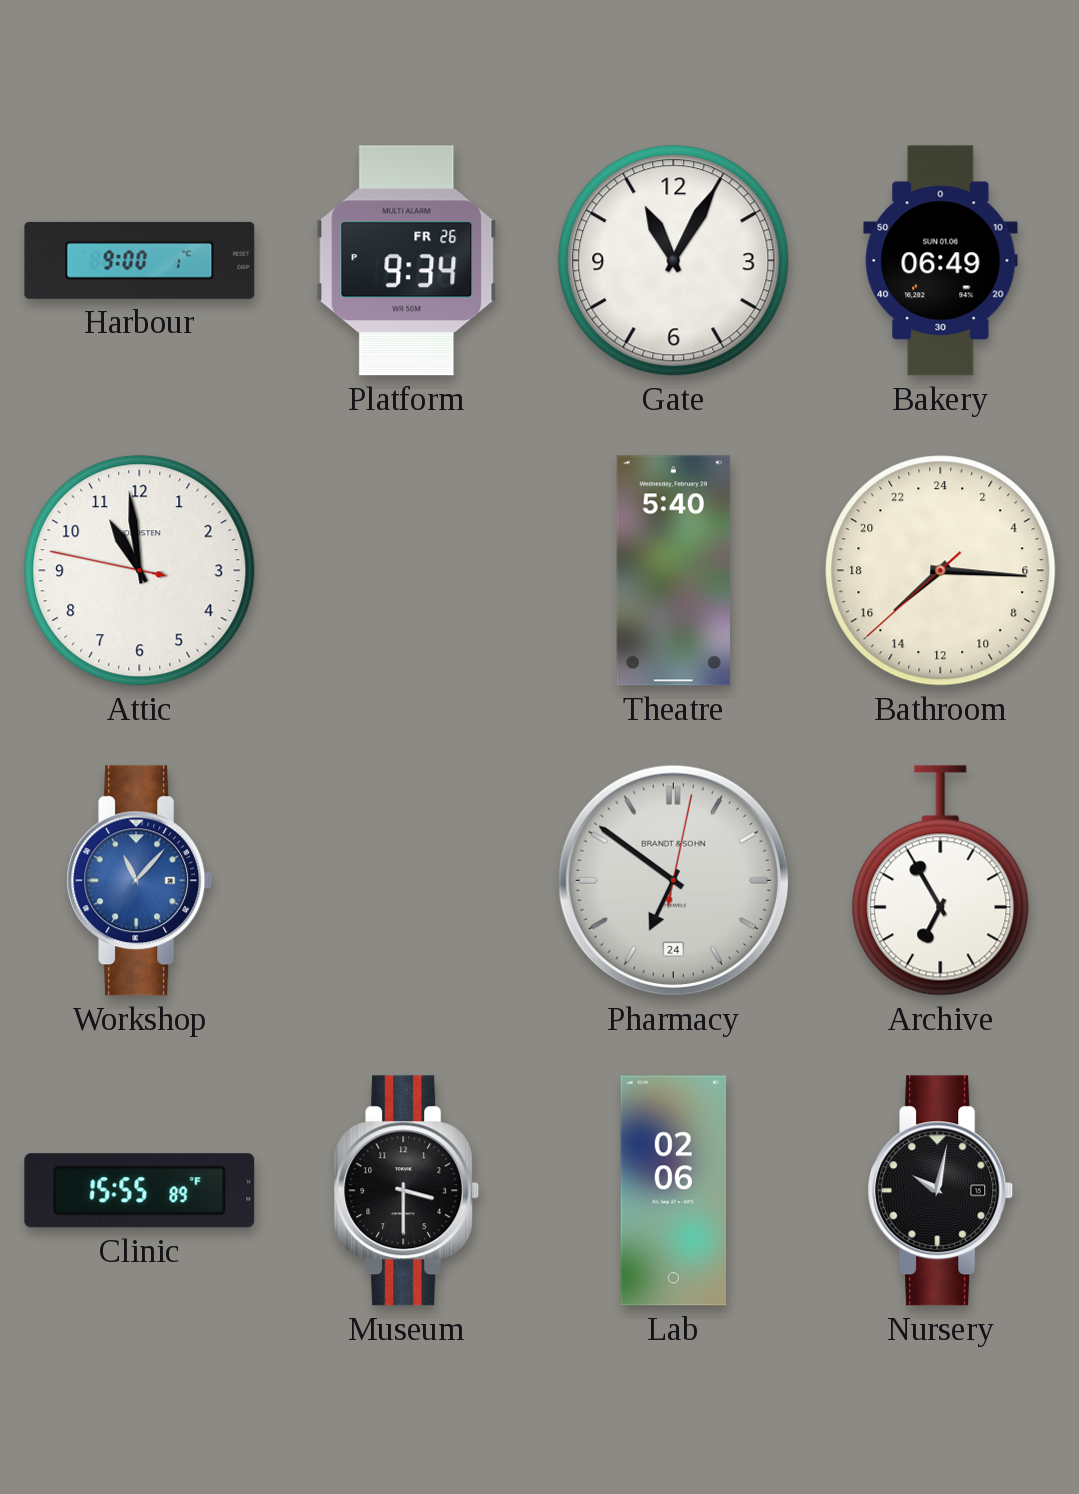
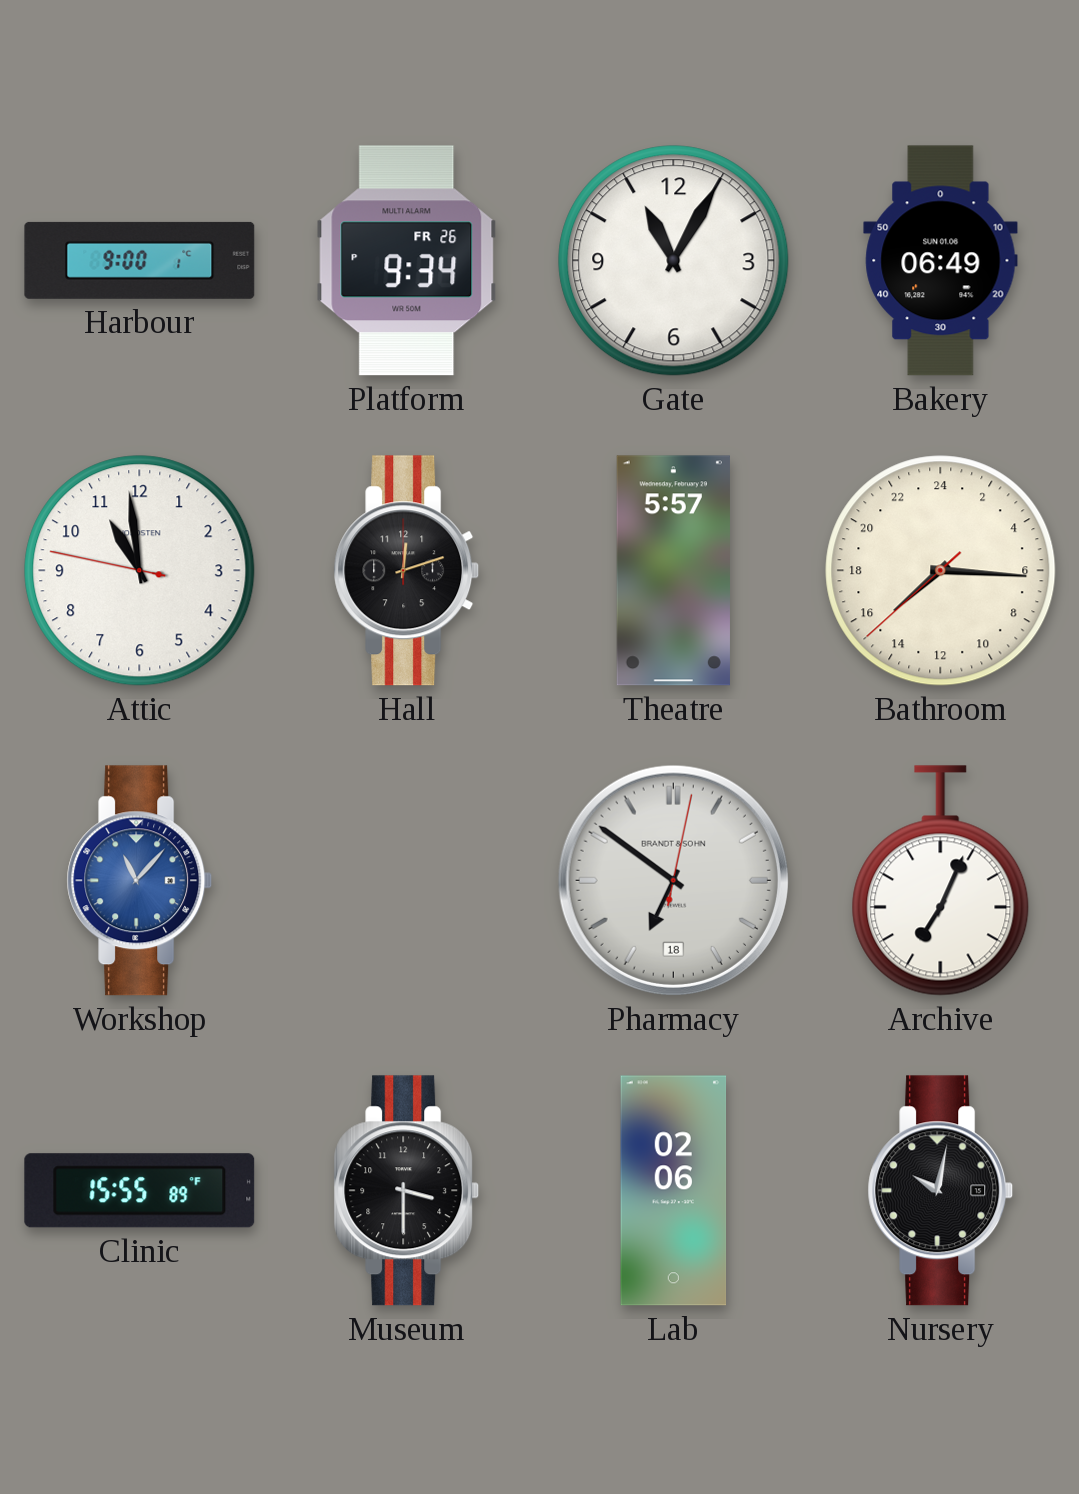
Hall: none -> 12:12 (407, 571)
Theatre: 5:40 -> 5:57 (673, 571)
Pharmacy date: 24 -> 18 (673, 880)
Archive: 6:55 -> 7:04 (941, 881)
